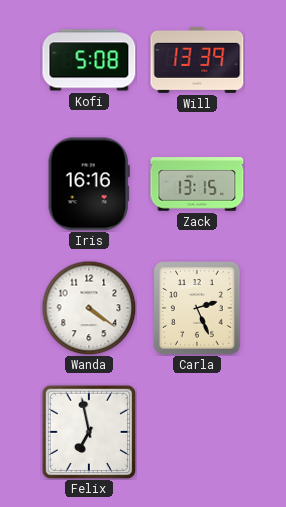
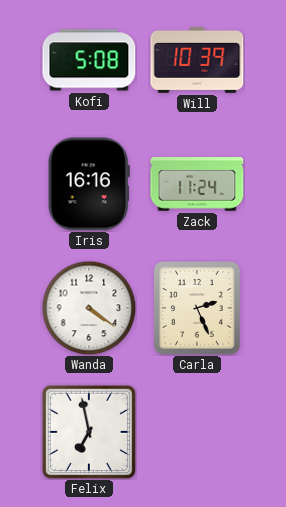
Will: 13:39 -> 10:39 (197, 60)
Zack: 13:15 -> 11:24 (197, 184)
